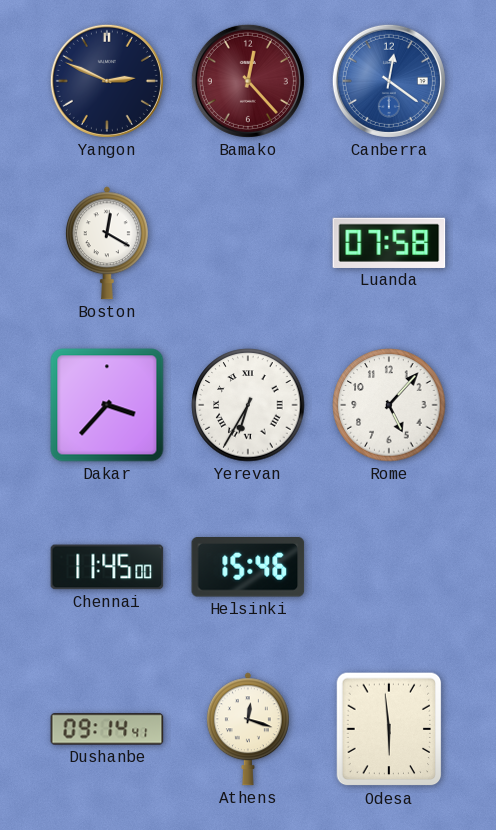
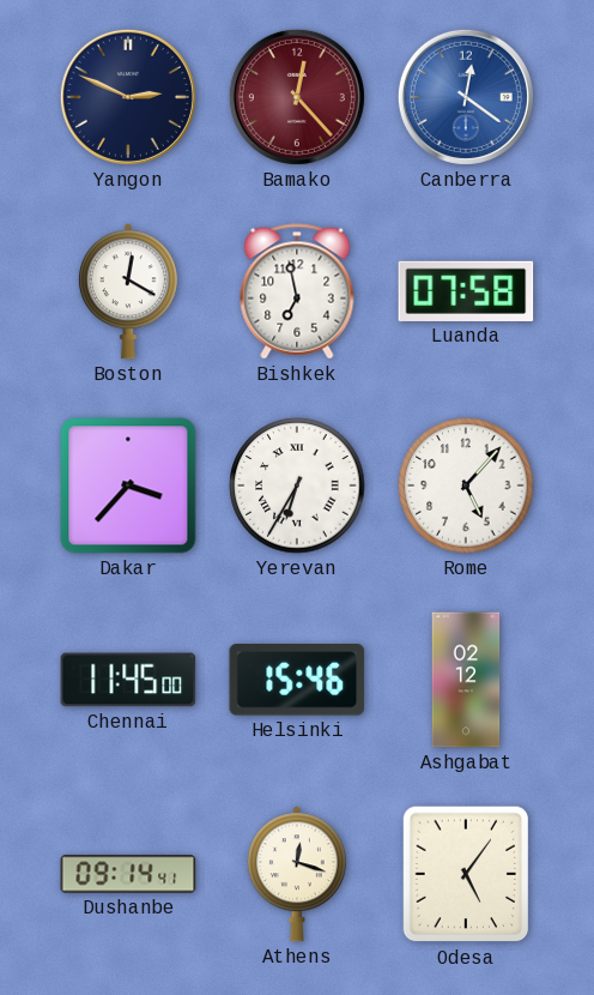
Bishkek: none -> 6:58 (297, 291)
Ashgabat: none -> 02:12 (466, 680)
Odesa: 5:59 -> 5:06 (466, 874)
